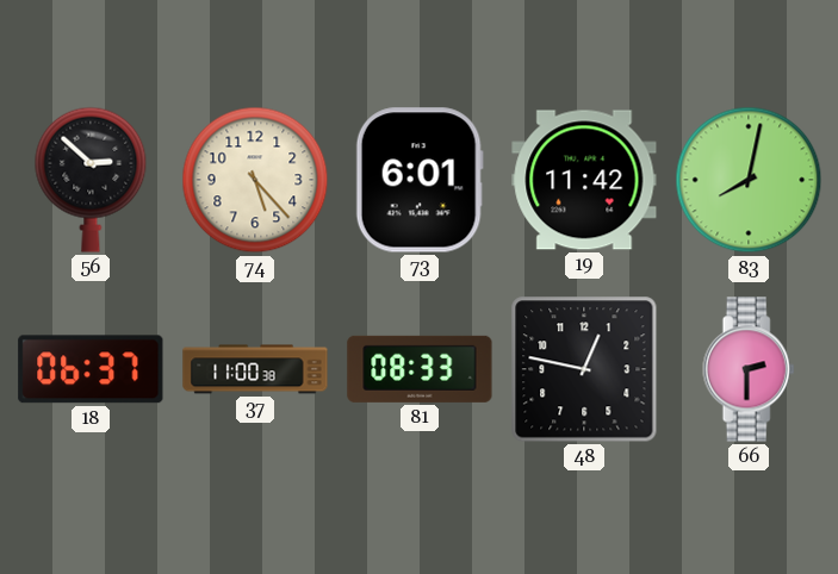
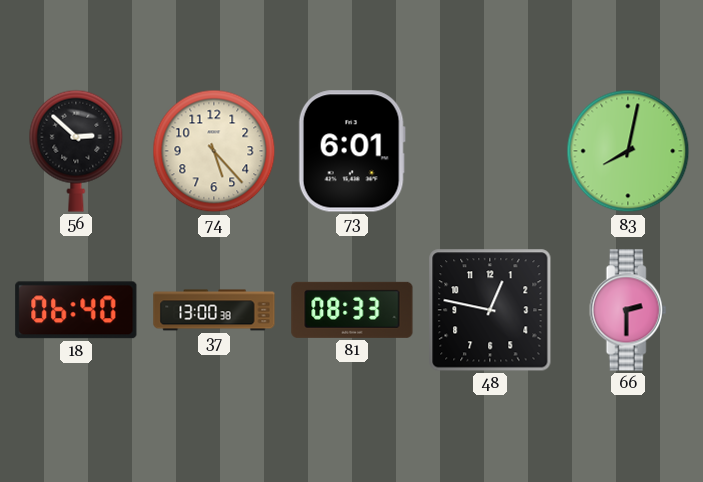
19: 11:42 -> none (584, 180)
18: 06:37 -> 06:40 (76, 310)
37: 11:00 -> 13:00 (214, 310)
